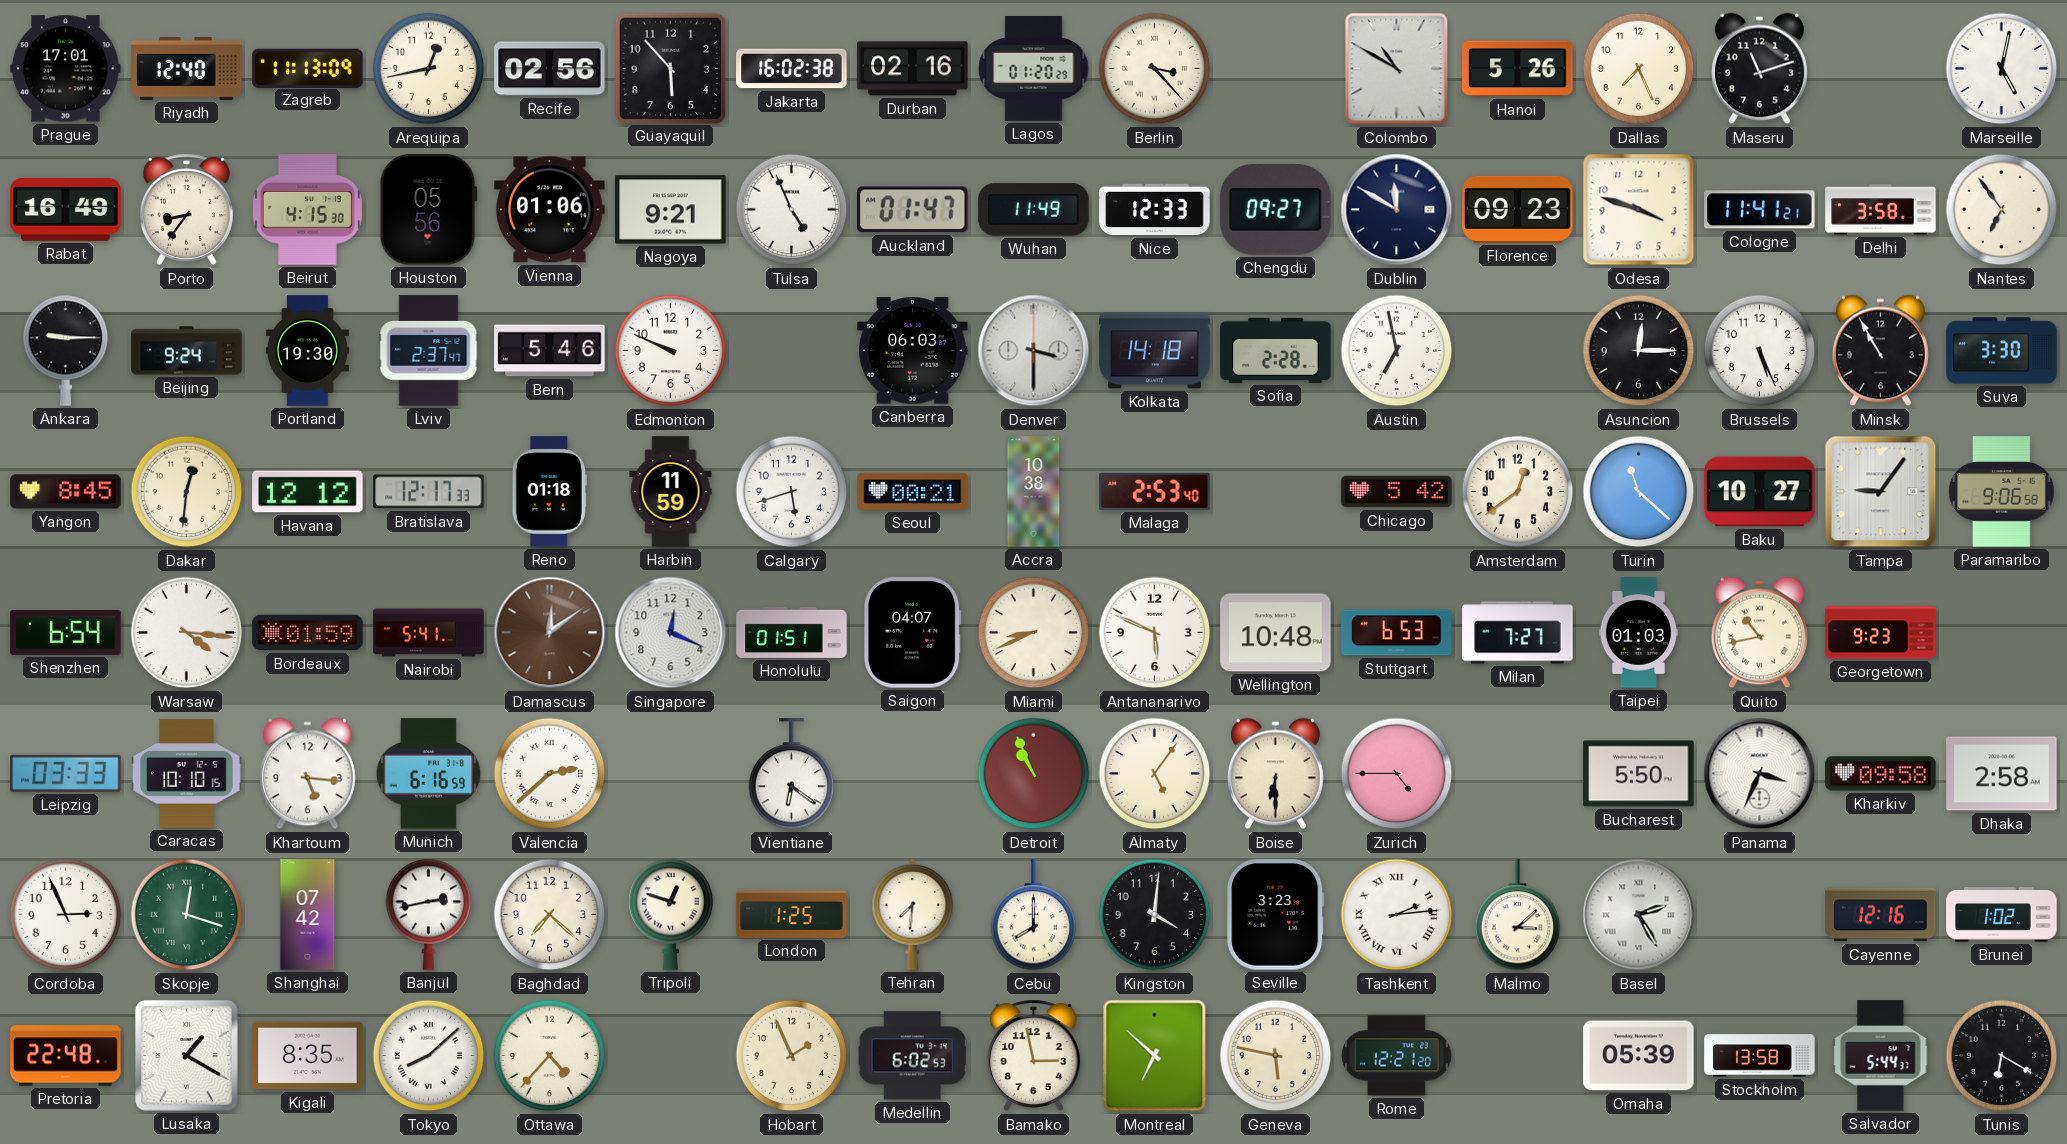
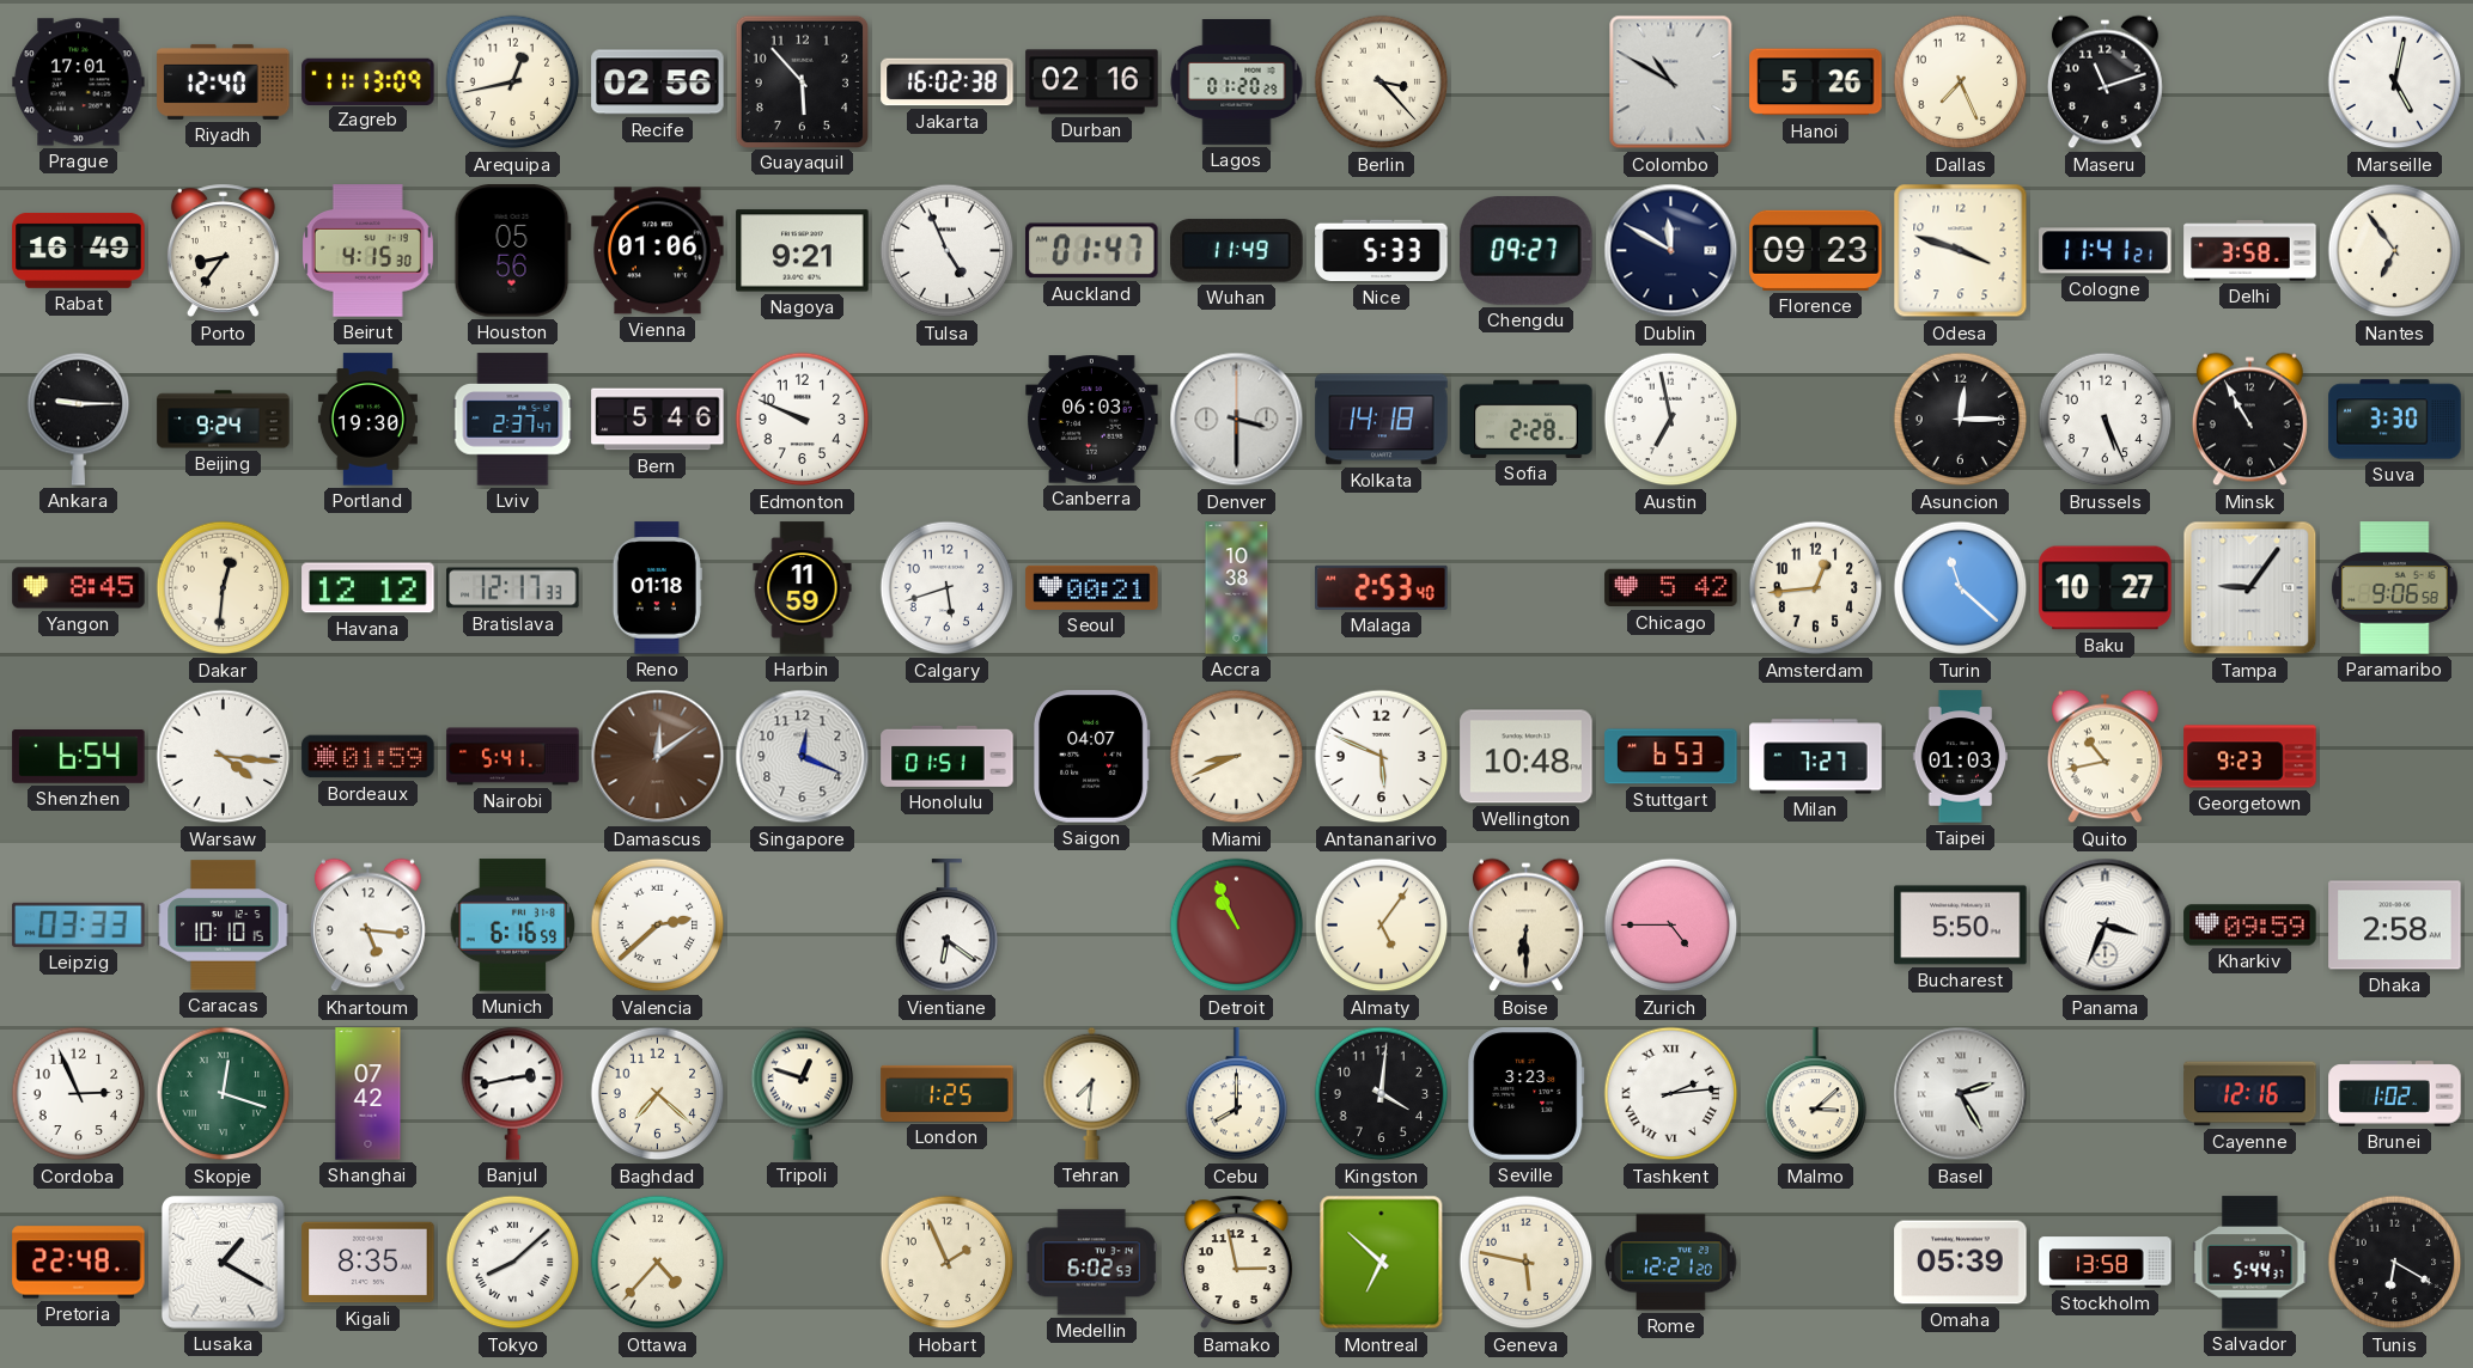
Nice: 12:33 -> 5:33 (1382, 251)
Amsterdam: 12:39 -> 12:44 (1816, 588)
Kharkiv: 09:58 -> 09:59 (2250, 926)
